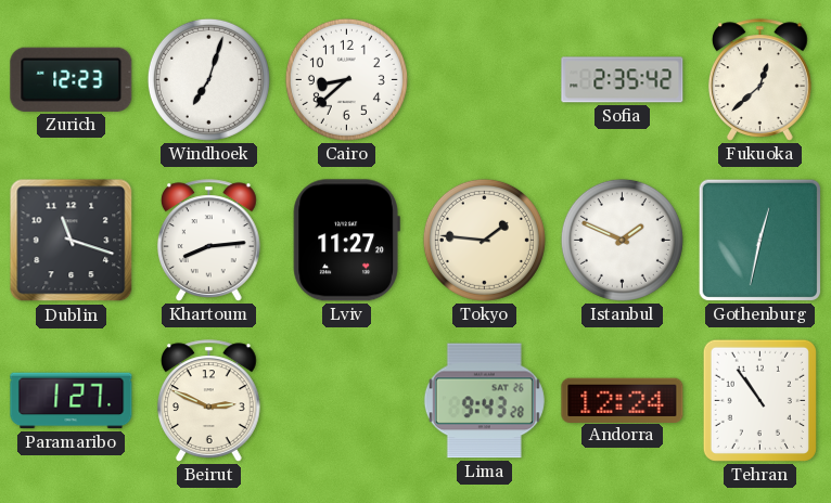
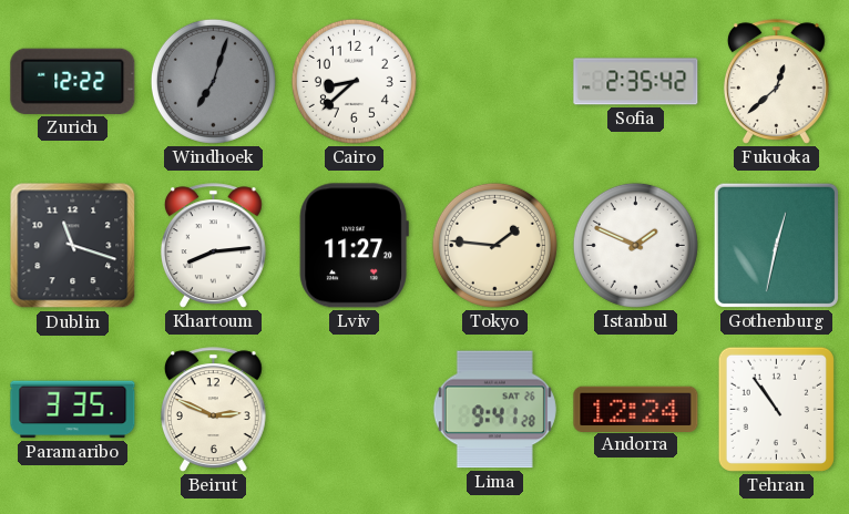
Zurich: 12:23 -> 12:22 (73, 81)
Windhoek dial: white -> grey (213, 81)
Paramaribo: 1:27 -> 3:35 (73, 410)
Lima: 9:43 -> 9:41 (494, 410)
